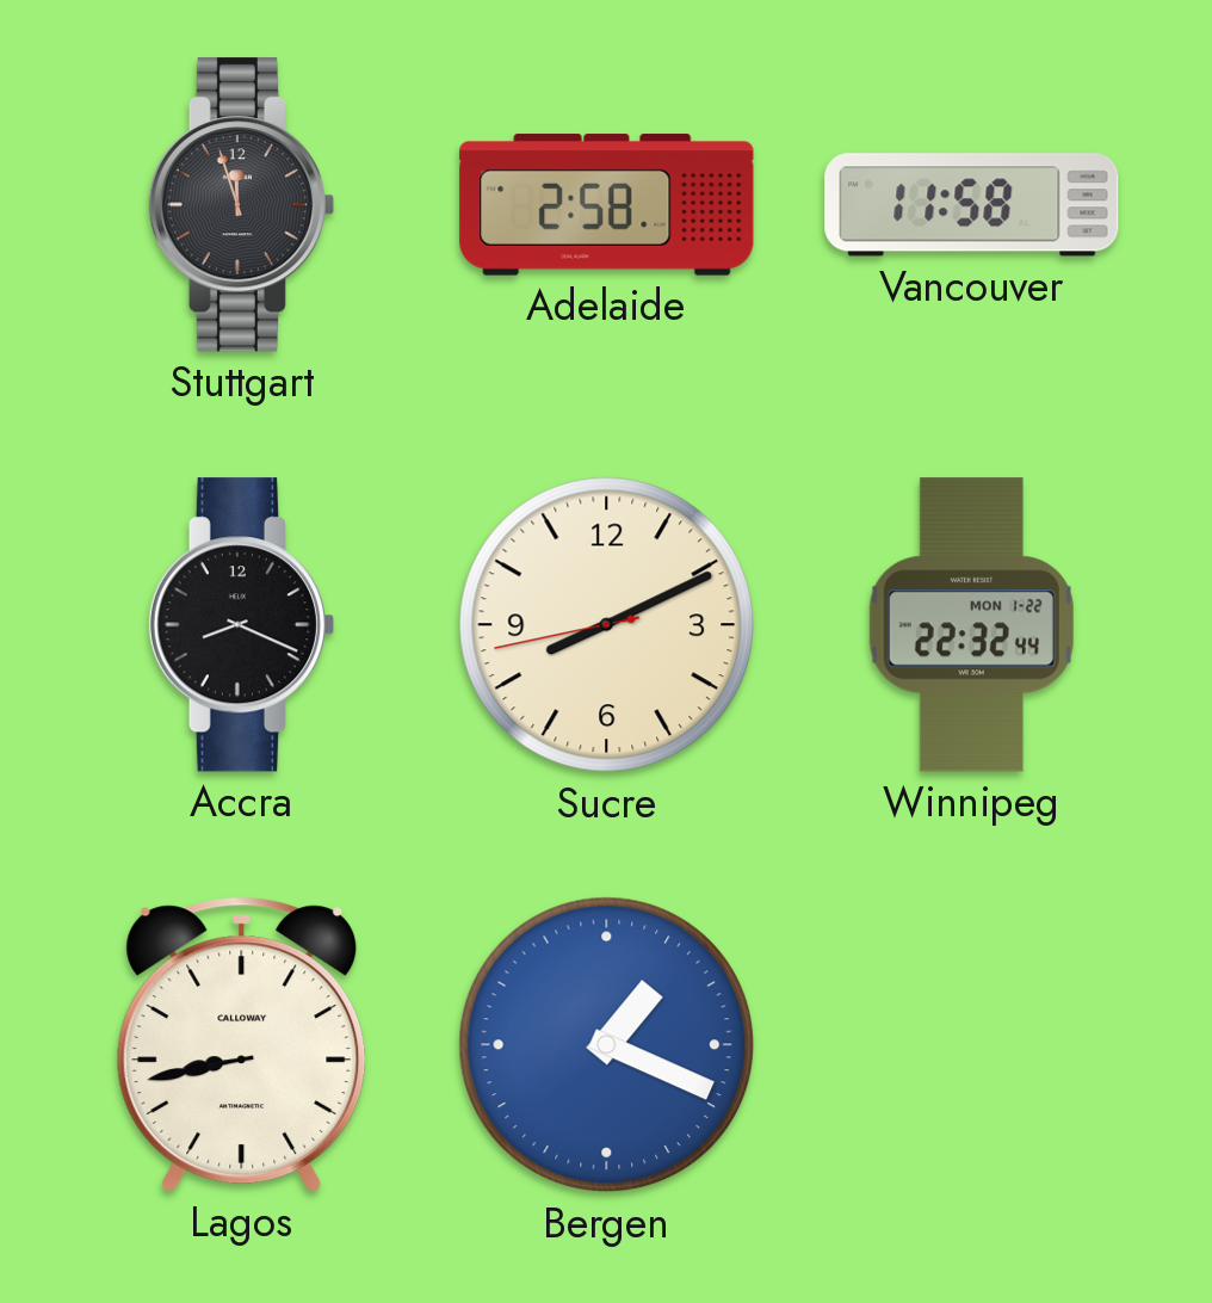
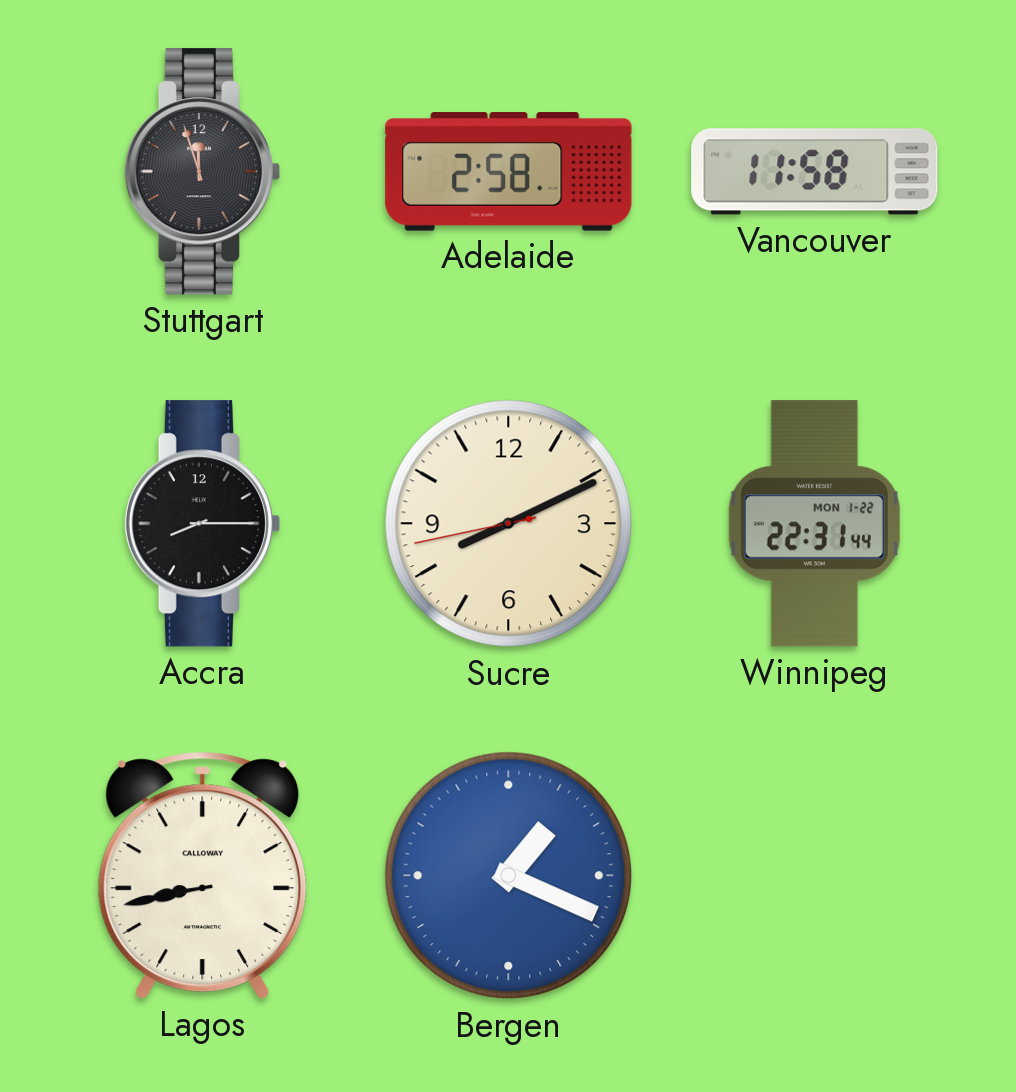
Accra: 8:19 -> 8:15 (202, 524)
Winnipeg: 22:32 -> 22:31 (814, 524)
